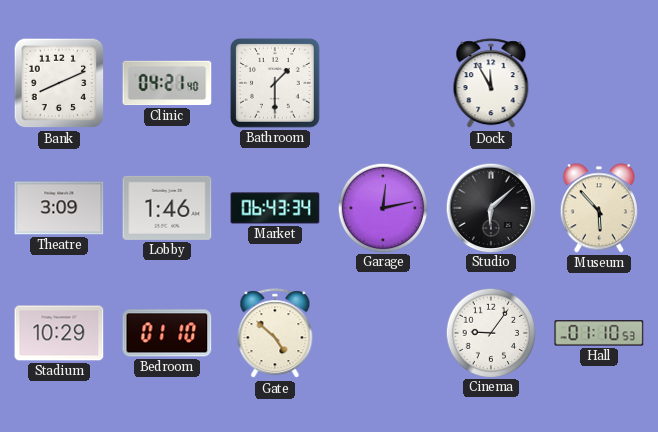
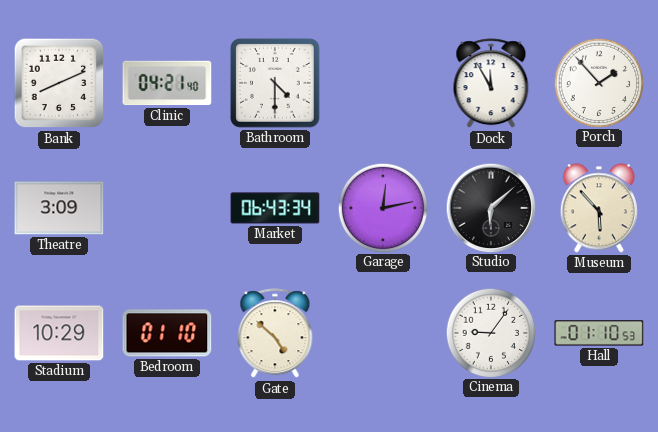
Bathroom: 1:30 -> 4:30 (275, 83)
Porch: none -> 1:53 (598, 82)
Lobby: 1:46 -> none (167, 208)
